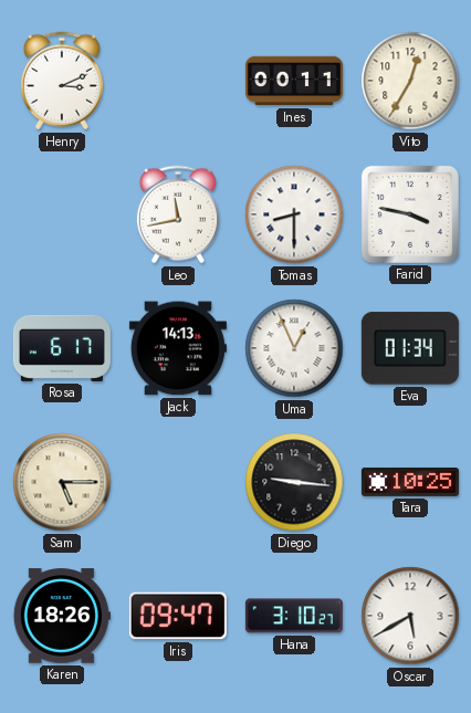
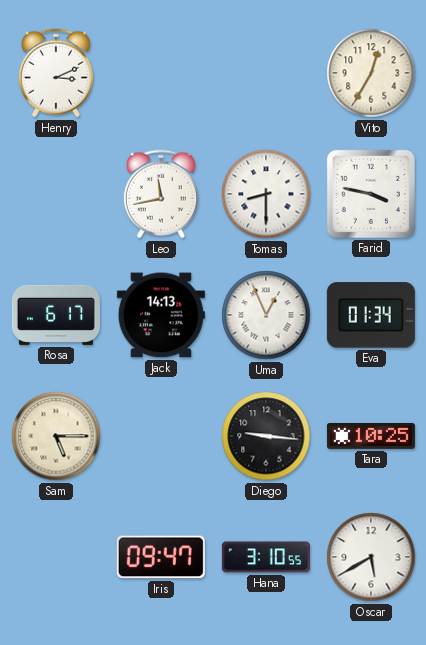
Ines: 00:11 -> none (294, 81)
Karen: 18:26 -> none (62, 616)
Hana: 3:10:27 -> 3:10:55 (266, 557)
